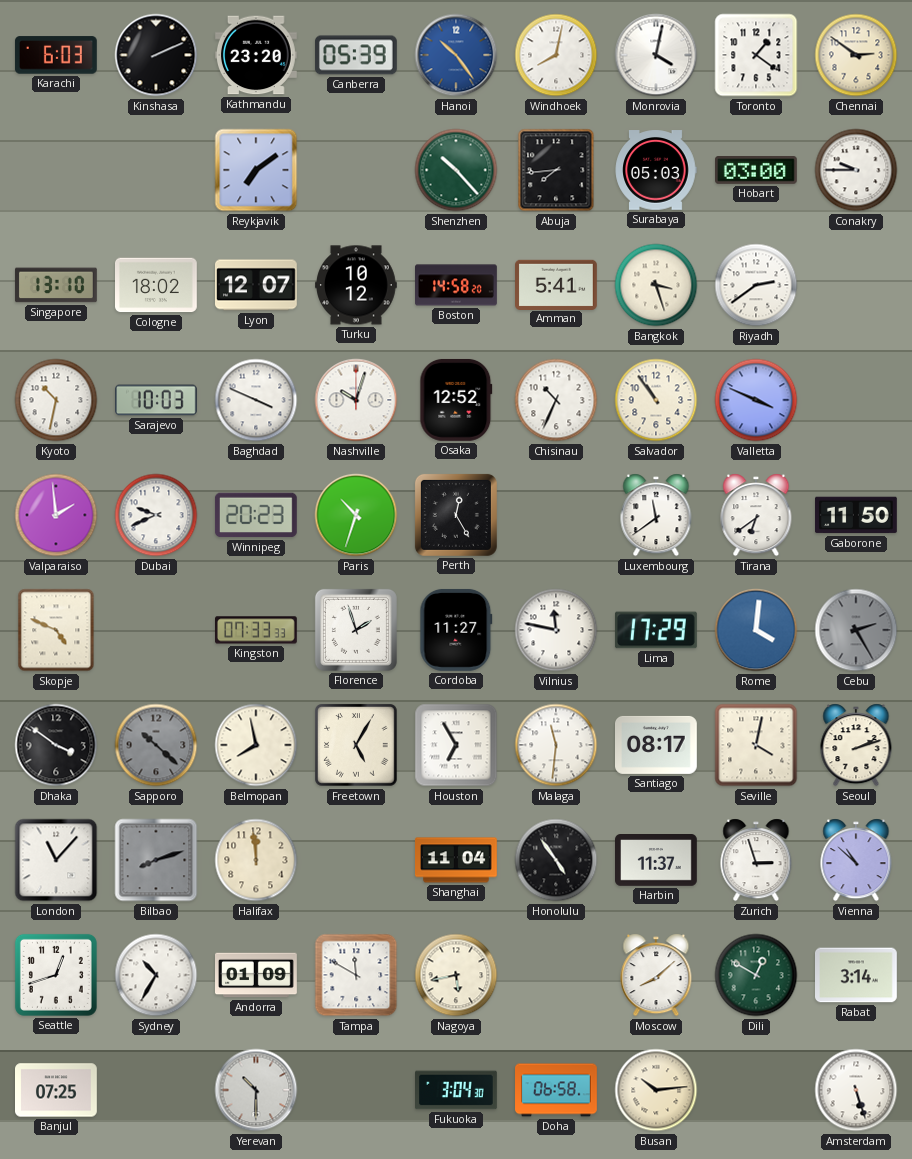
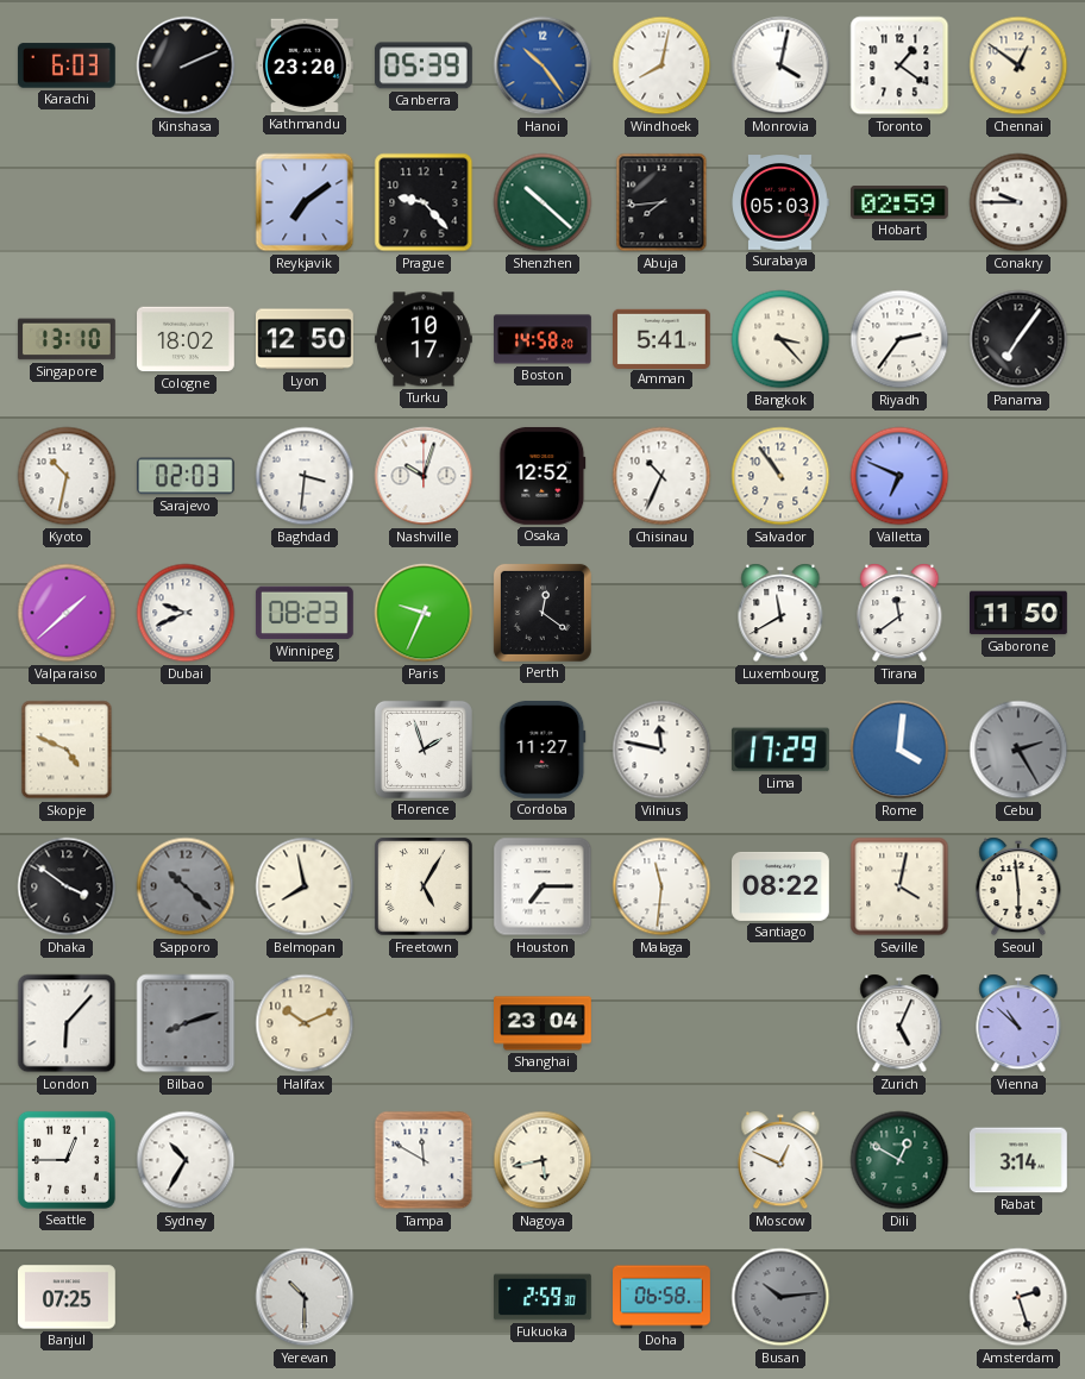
Chennai: 2:51 -> 12:51 (1018, 65)
Prague: none -> 9:23 (424, 202)
Shenzhen: 10:23 -> 10:22 (542, 202)
Hobart: 03:00 -> 02:59 (901, 203)
Lyon: 12:07 -> 12:50 (306, 339)
Turku: 10:12 -> 10:17 (425, 339)
Bangkok: 3:27 -> 3:23 (780, 339)
Riyadh: 2:39 -> 2:36 (899, 339)
Panama: none -> 7:06 (1018, 339)
Sarajevo: 10:03 -> 02:03 (187, 476)
Baghdad: 3:49 -> 3:31 (305, 476)
Valletta: 3:49 -> 6:49 (899, 476)
Valparaiso: 1:59 -> 1:38 (67, 613)
Winnipeg: 20:23 -> 08:23 (305, 613)
Paris: 10:33 -> 9:34 (424, 613)
Perth: 12:25 -> 12:21 (542, 613)
Luxembourg: 11:39 -> 11:40 (780, 613)
Tirana: 6:39 -> 11:39 (899, 613)
Kingston: 07:33 -> none (257, 630)
Houston: 6:55 -> 7:15 (542, 886)
Santiago: 08:17 -> 08:22 (782, 886)
Seoul: 2:12 -> 5:59 (1018, 886)
London: 11:07 -> 6:07 (67, 1023)
Halifax: 11:59 -> 10:11 (305, 1023)
Shanghai: 11:04 -> 23:04 (544, 1023)
Honolulu: 4:54 -> none (556, 860)
Harbin: 11:37 -> none (657, 861)
Zurich: 2:57 -> 5:04 (899, 1023)
Seattle: 12:42 -> 12:45 (67, 1160)
Andorra: 01:09 -> none (257, 975)
Moscow: 8:08 -> 12:49 (780, 1160)
Fukuoka: 3:04 -> 2:59 (544, 1297)
Busan dial: cream -> grey (780, 1297)
Amsterdam: 5:27 -> 2:27 (1018, 1297)
